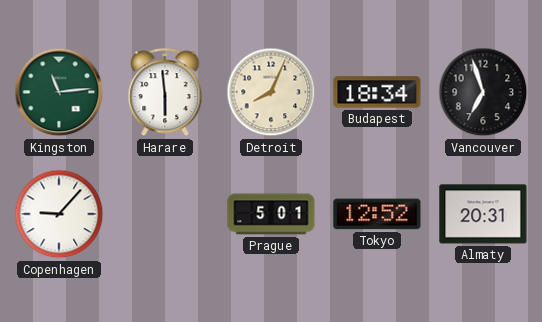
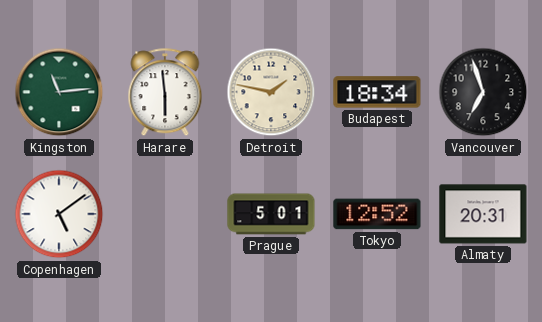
Detroit: 8:04 -> 1:47 (271, 92)
Copenhagen: 9:07 -> 5:09 (59, 214)
